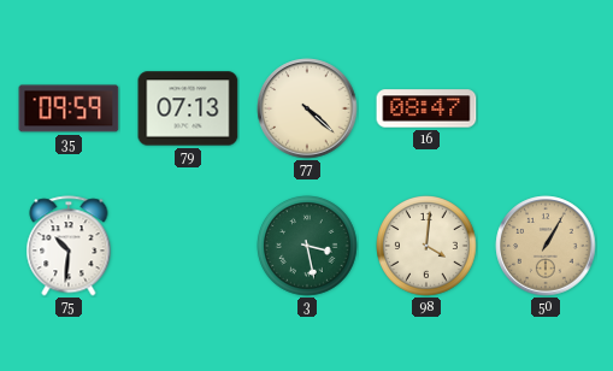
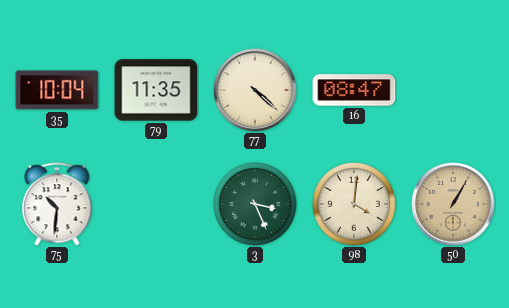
35: 09:59 -> 10:04 (57, 90)
79: 07:13 -> 11:35 (156, 90)
3: 3:28 -> 3:26 (256, 205)
